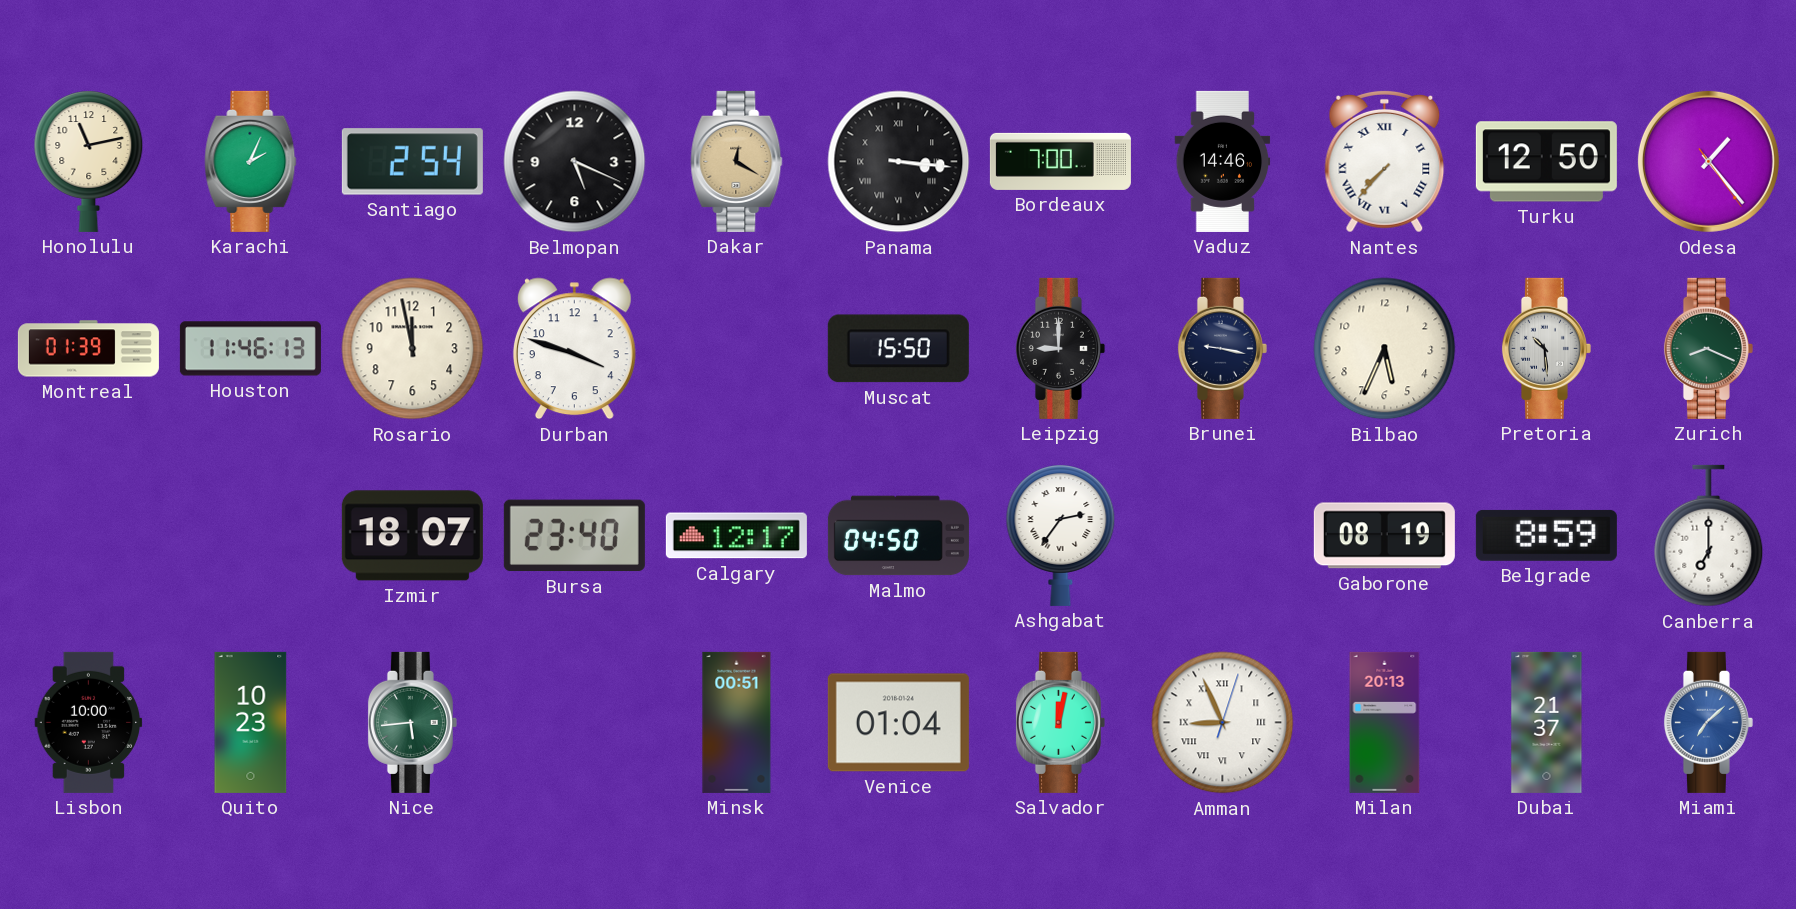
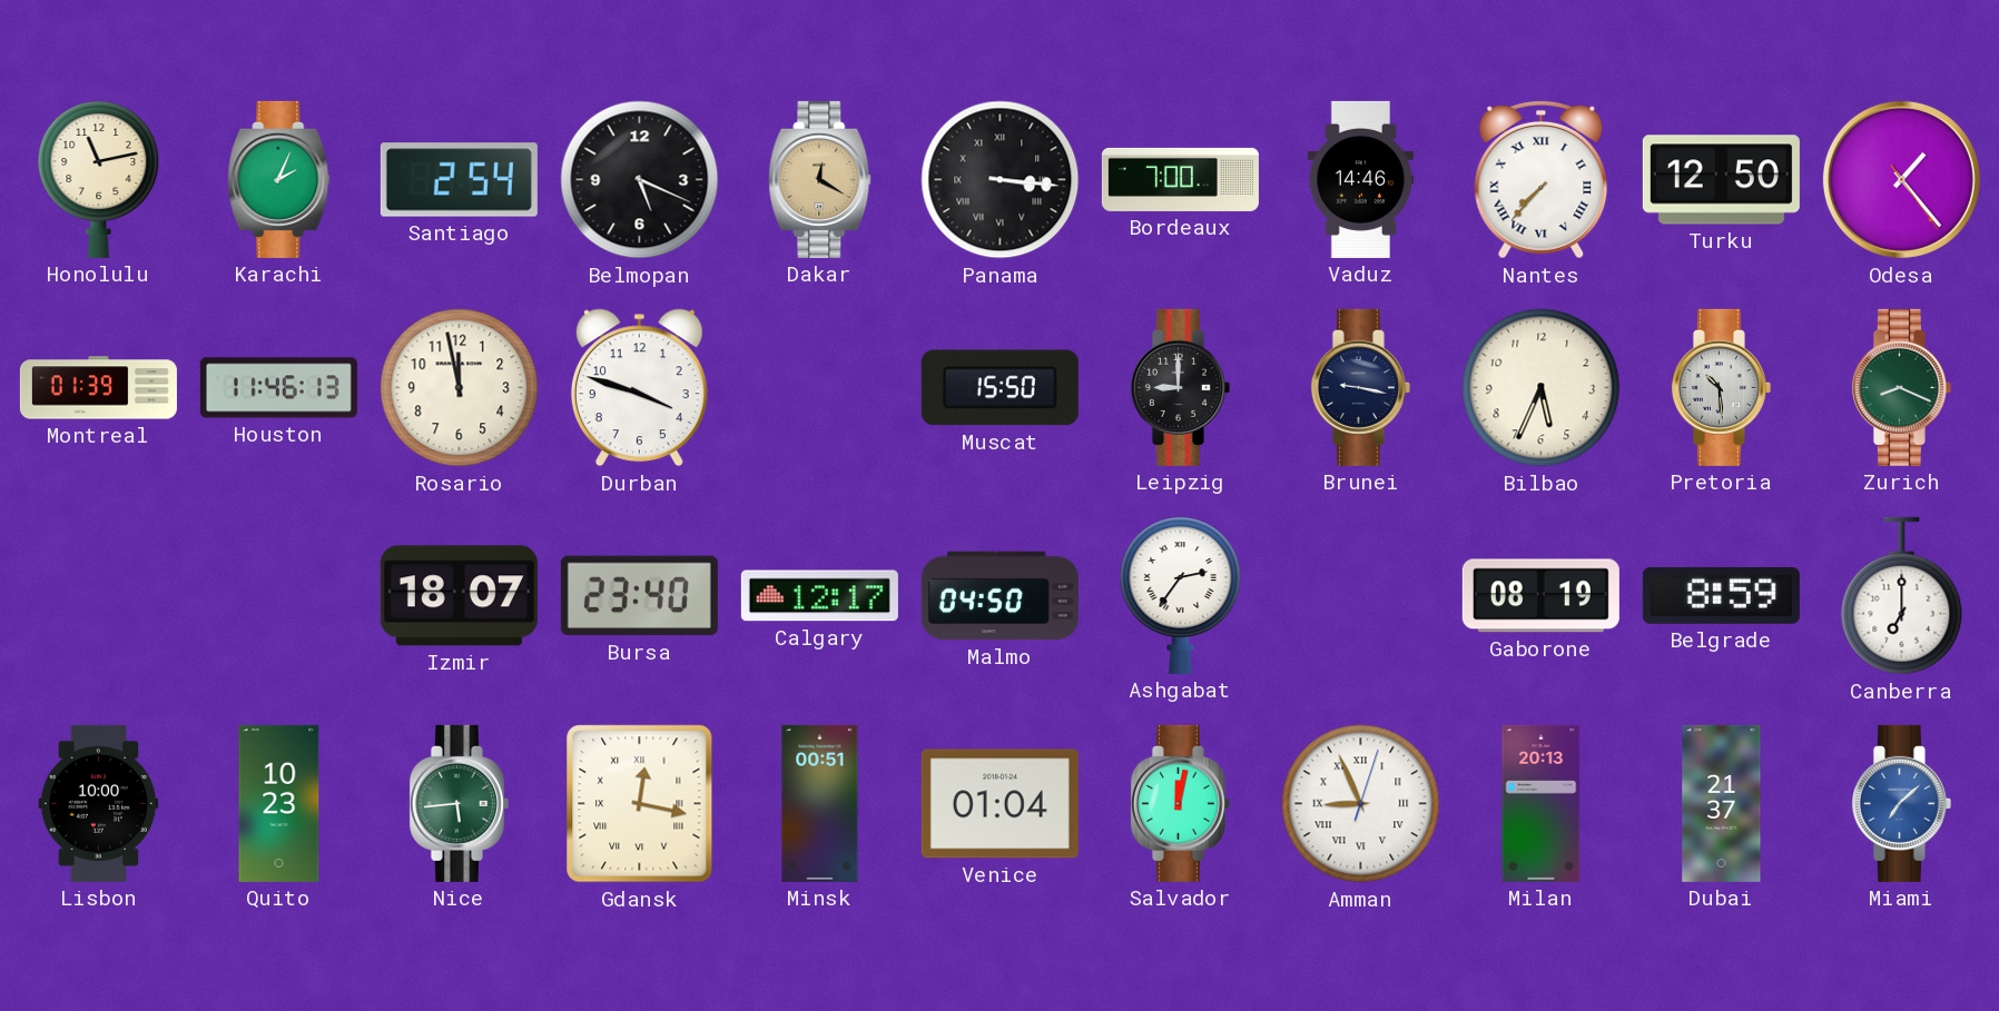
Gdansk: none -> 12:17 (640, 804)
